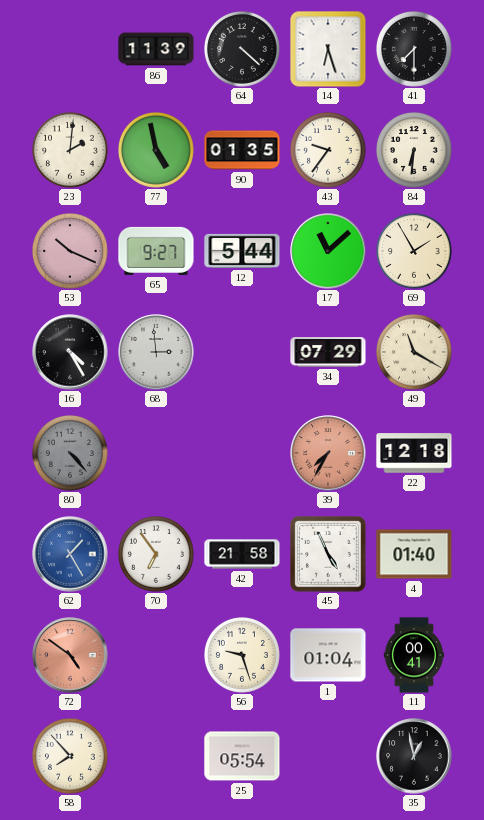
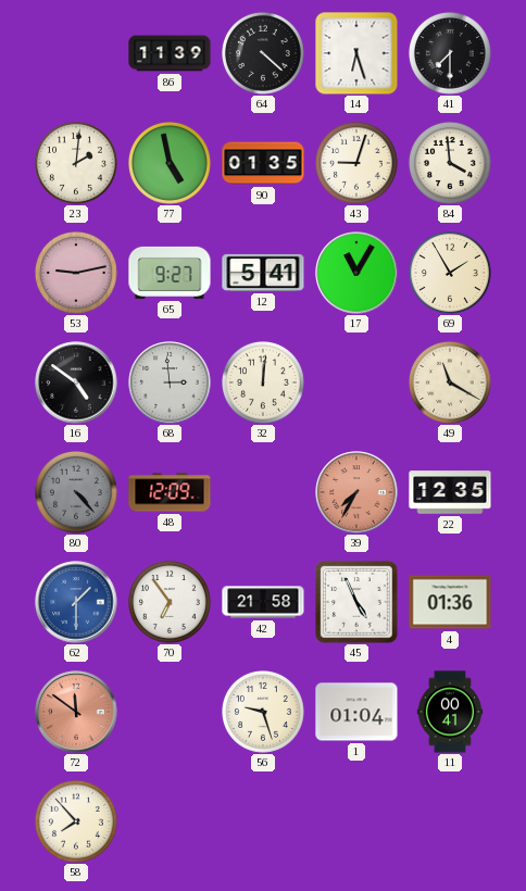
43: 9:36 -> 9:03 (358, 164)
84: 6:31 -> 3:59 (451, 164)
53: 10:19 -> 9:13 (77, 274)
12: 5:44 -> 5:41 (263, 273)
17: 11:08 -> 11:05 (356, 273)
16: 4:25 -> 4:51 (76, 382)
32: none -> 12:01 (264, 384)
34: 07:29 -> none (328, 352)
48: none -> 12:09 (170, 492)
22: 12:18 -> 12:35 (450, 492)
62: 1:25 -> 1:30 (76, 602)
4: 01:40 -> 01:36 (450, 602)
72: 4:51 -> 11:51 (76, 712)
25: 05:54 -> none (242, 756)
35: 12:58 -> none (414, 756)
